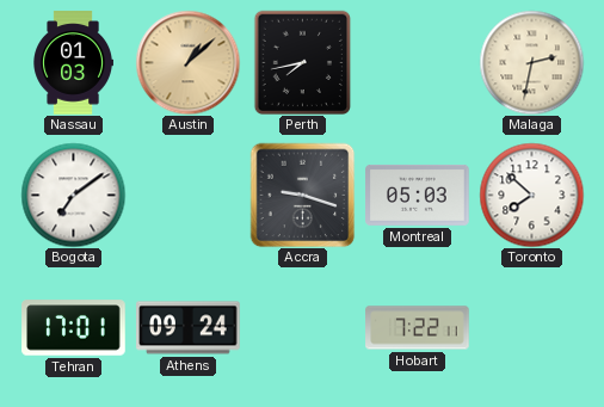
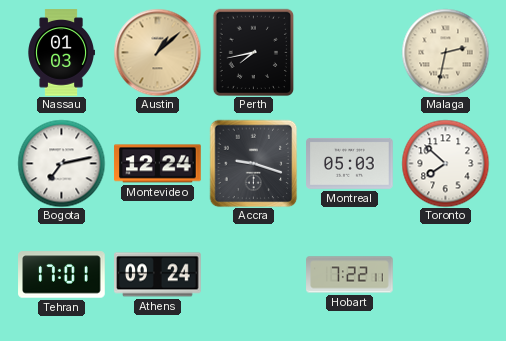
Bogota: 7:09 -> 7:13 (61, 163)
Montevideo: none -> 12:24 (158, 164)
